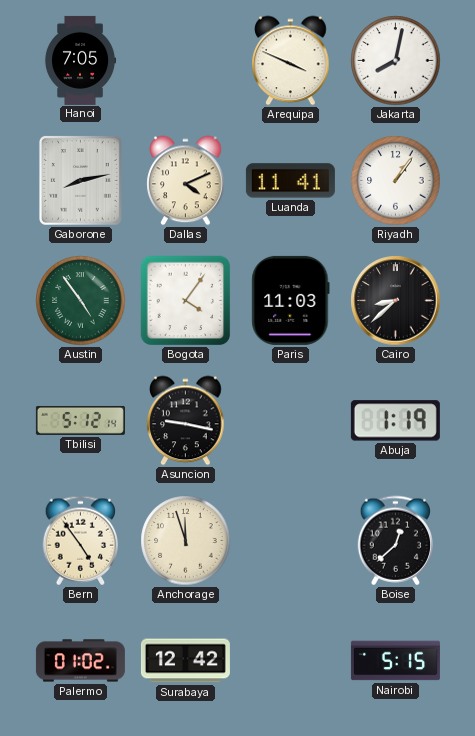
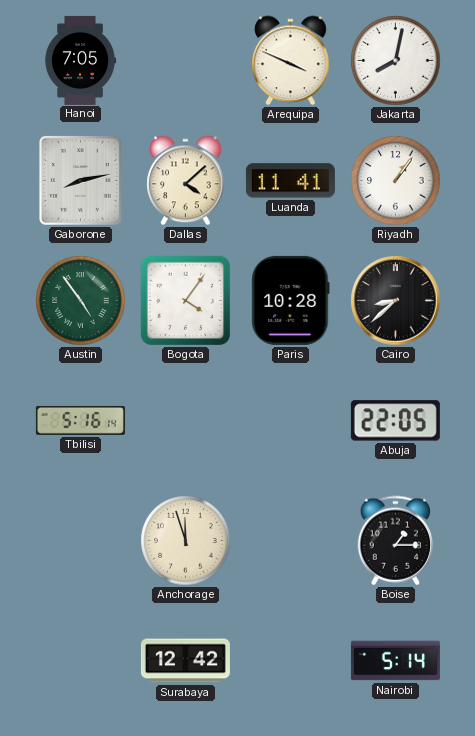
Dallas: 4:11 -> 4:08 (186, 181)
Paris: 11:03 -> 10:28 (291, 300)
Tbilisi: 5:12 -> 5:16 (80, 420)
Asuncion: 9:17 -> none (186, 421)
Abuja: 1:19 -> 22:05 (395, 421)
Bern: 4:54 -> none (80, 541)
Boise: 12:38 -> 1:15 (395, 541)
Palermo: 01:02 -> none (80, 661)
Nairobi: 5:15 -> 5:14 (395, 661)
